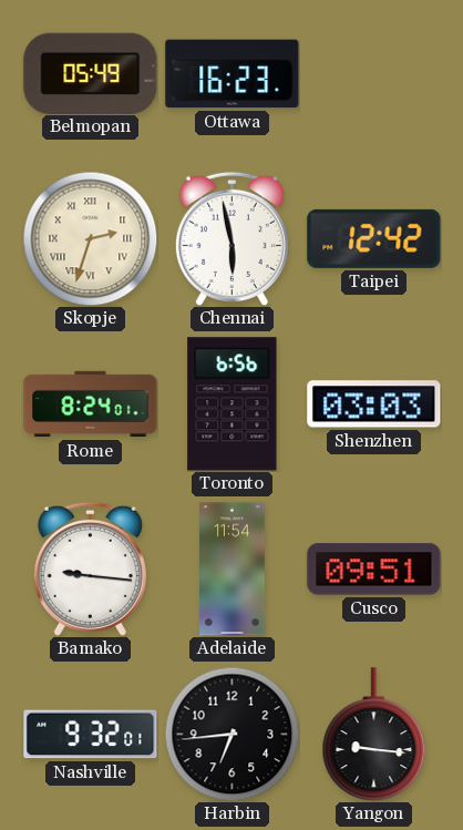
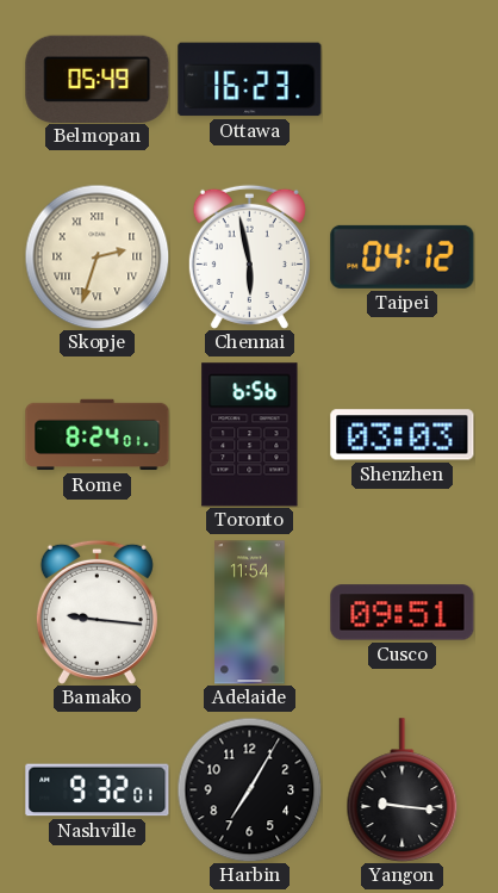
Taipei: 12:42 -> 04:12 (403, 256)
Harbin: 6:44 -> 7:05 (249, 789)
